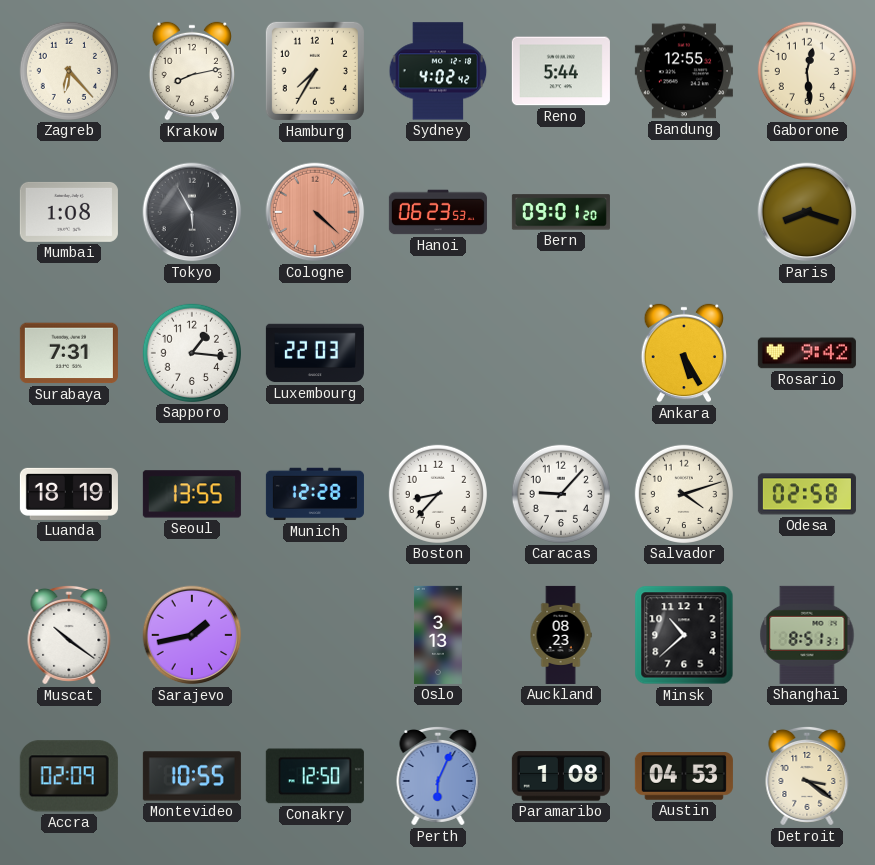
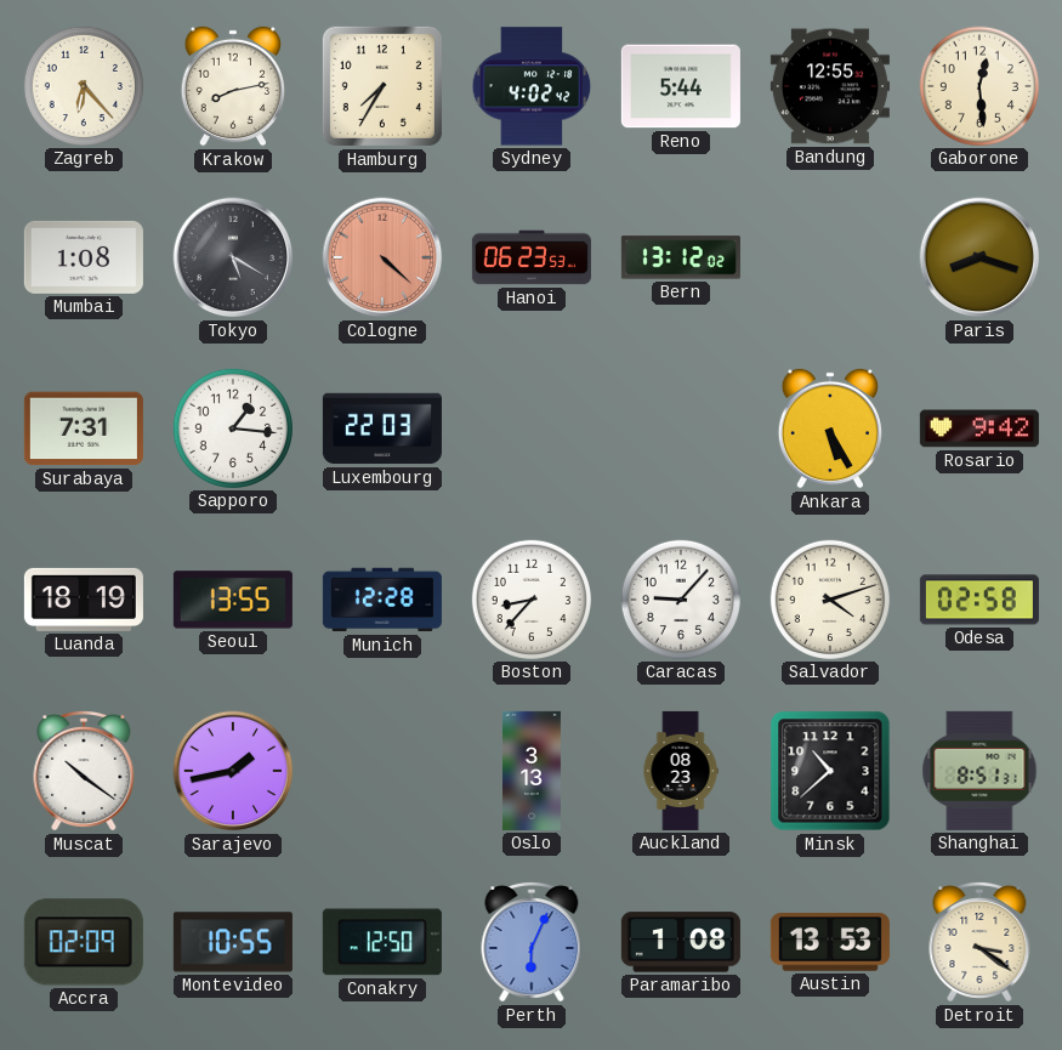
Tokyo: 5:55 -> 5:20 (233, 257)
Bern: 09:01 -> 13:12 (681, 257)
Austin: 04:53 -> 13:53 (830, 943)
